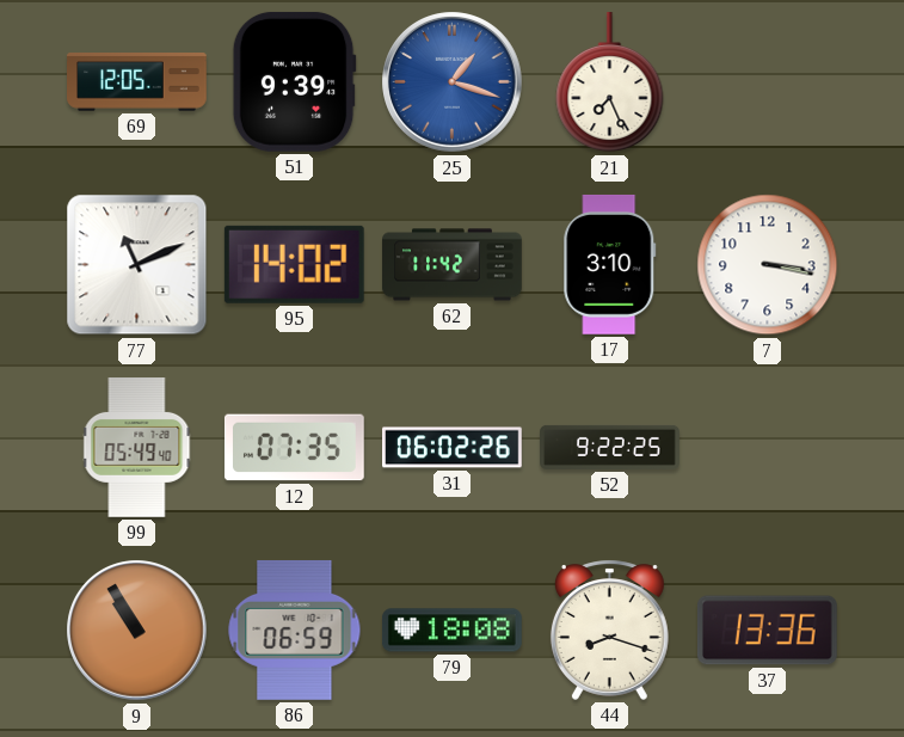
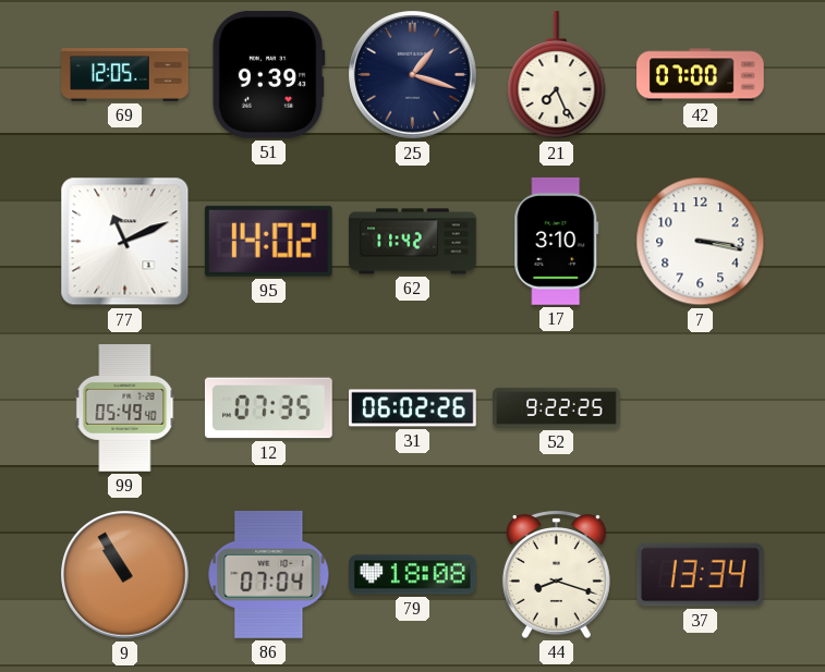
25 dial: blue -> navy (413, 75)
42: none -> 07:00 (701, 75)
86: 06:59 -> 07:04 (269, 574)
37: 13:36 -> 13:34 (700, 575)
